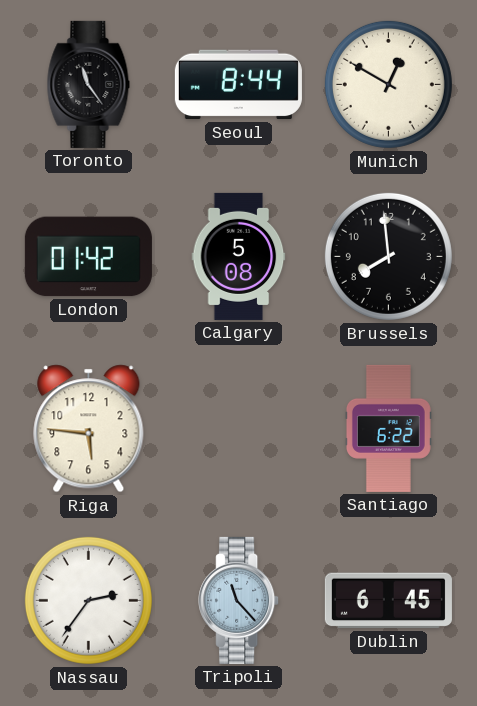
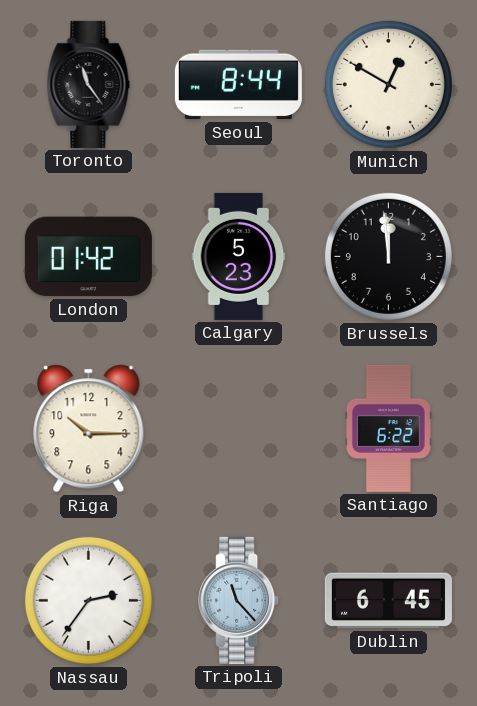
Calgary: 5:08 -> 5:23 (239, 256)
Brussels: 7:59 -> 11:59 (388, 256)
Riga: 5:46 -> 10:15 (89, 429)
